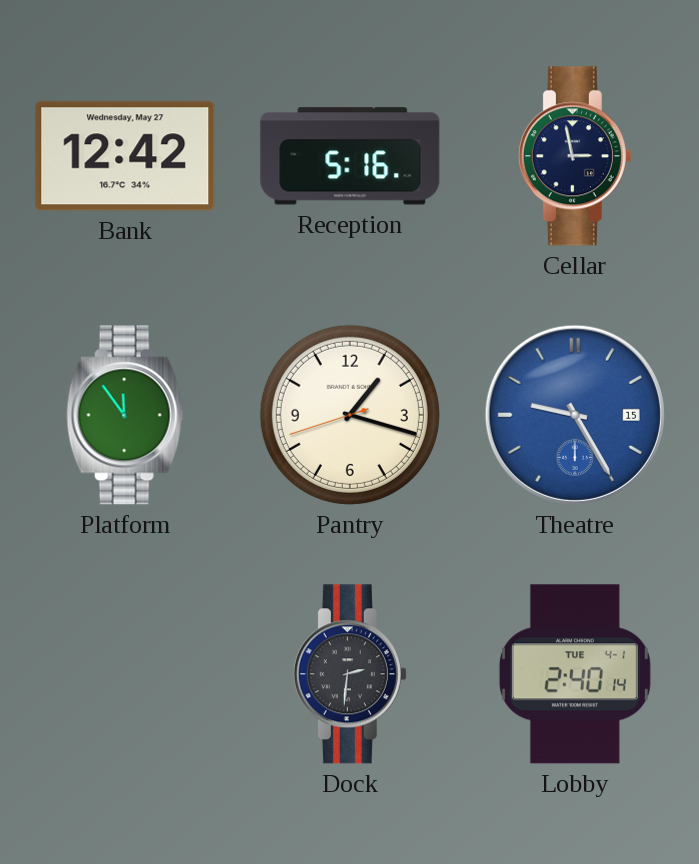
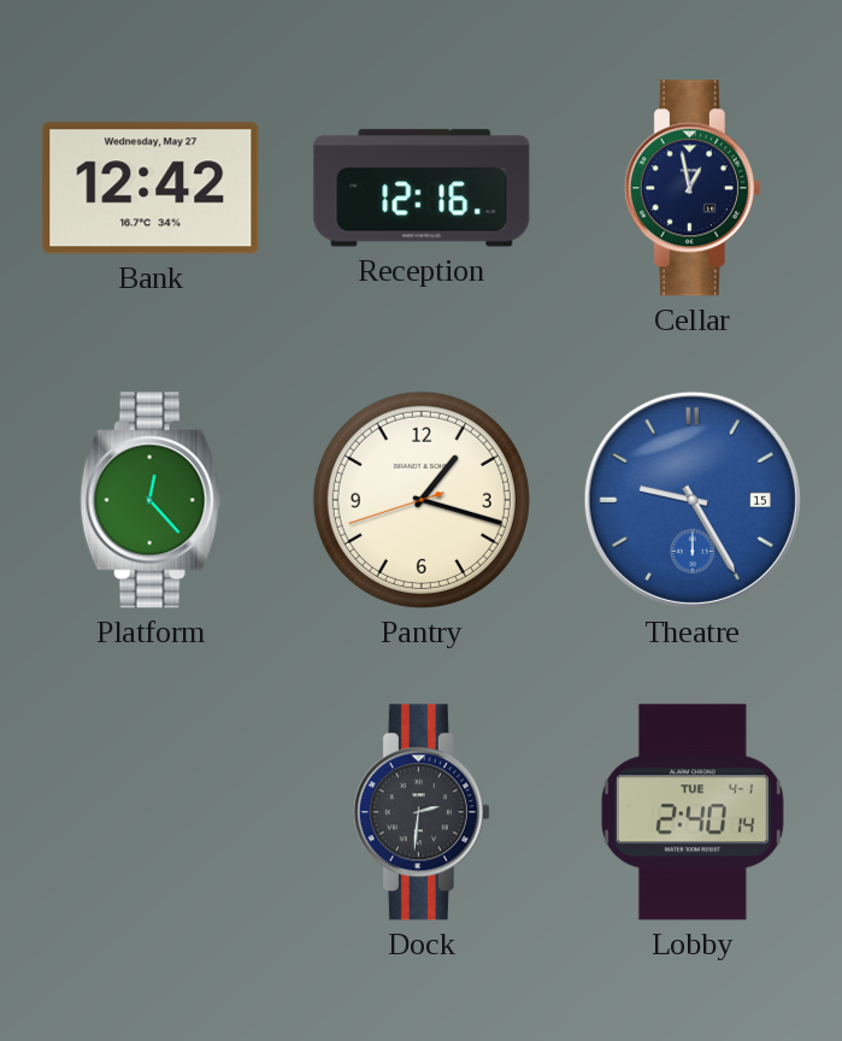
Reception: 5:16 -> 12:16 (422, 188)
Cellar: 2:58 -> 12:58 (693, 188)
Platform: 11:54 -> 12:23 (151, 500)
